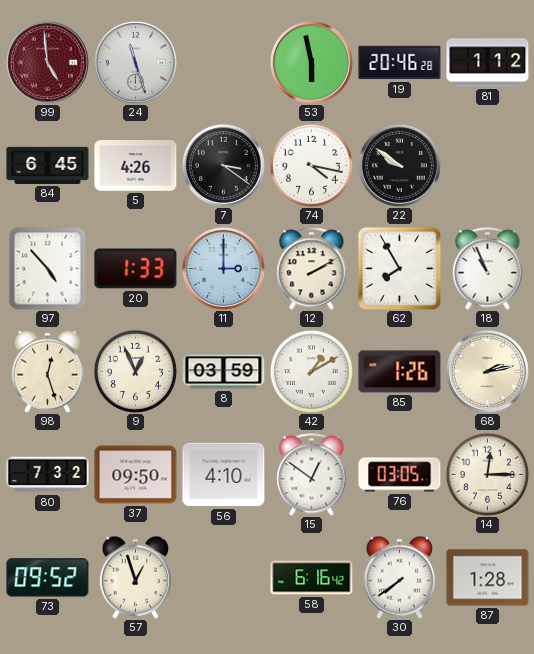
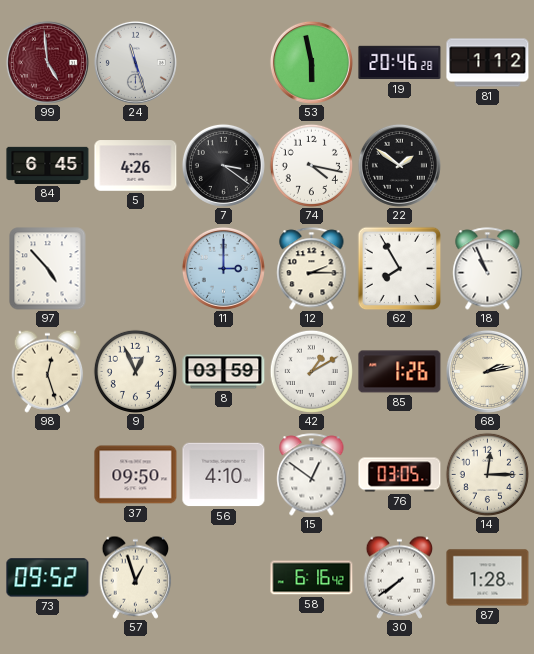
22: 9:51 -> 1:51 (399, 165)
20: 1:33 -> none (136, 269)
12: 2:10 -> 2:15 (312, 269)
80: 7:32 -> none (48, 475)
